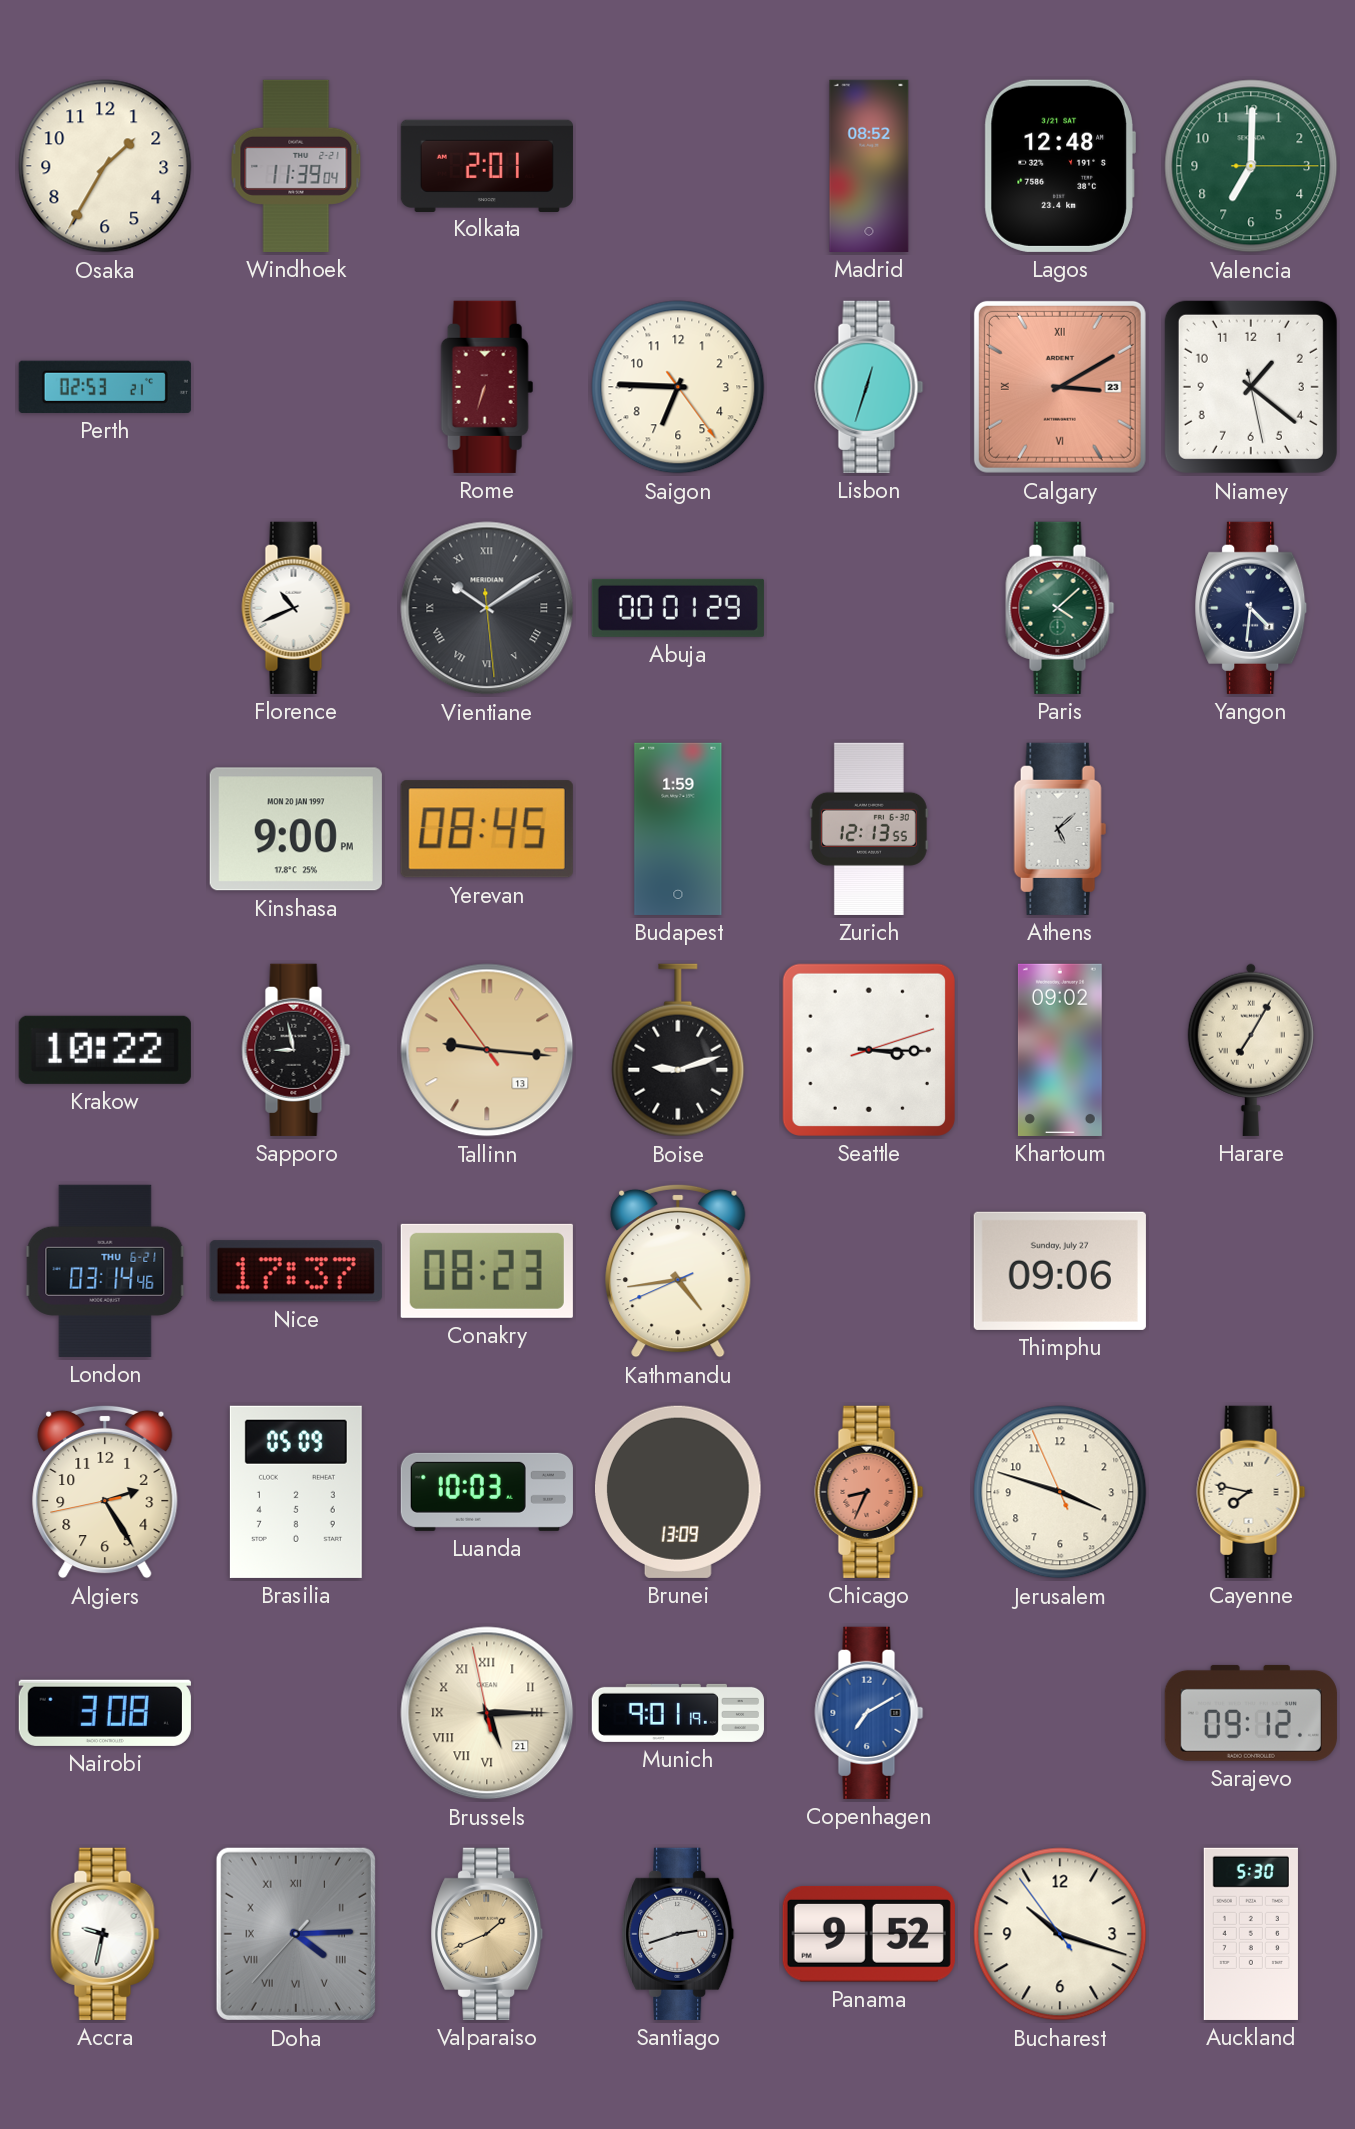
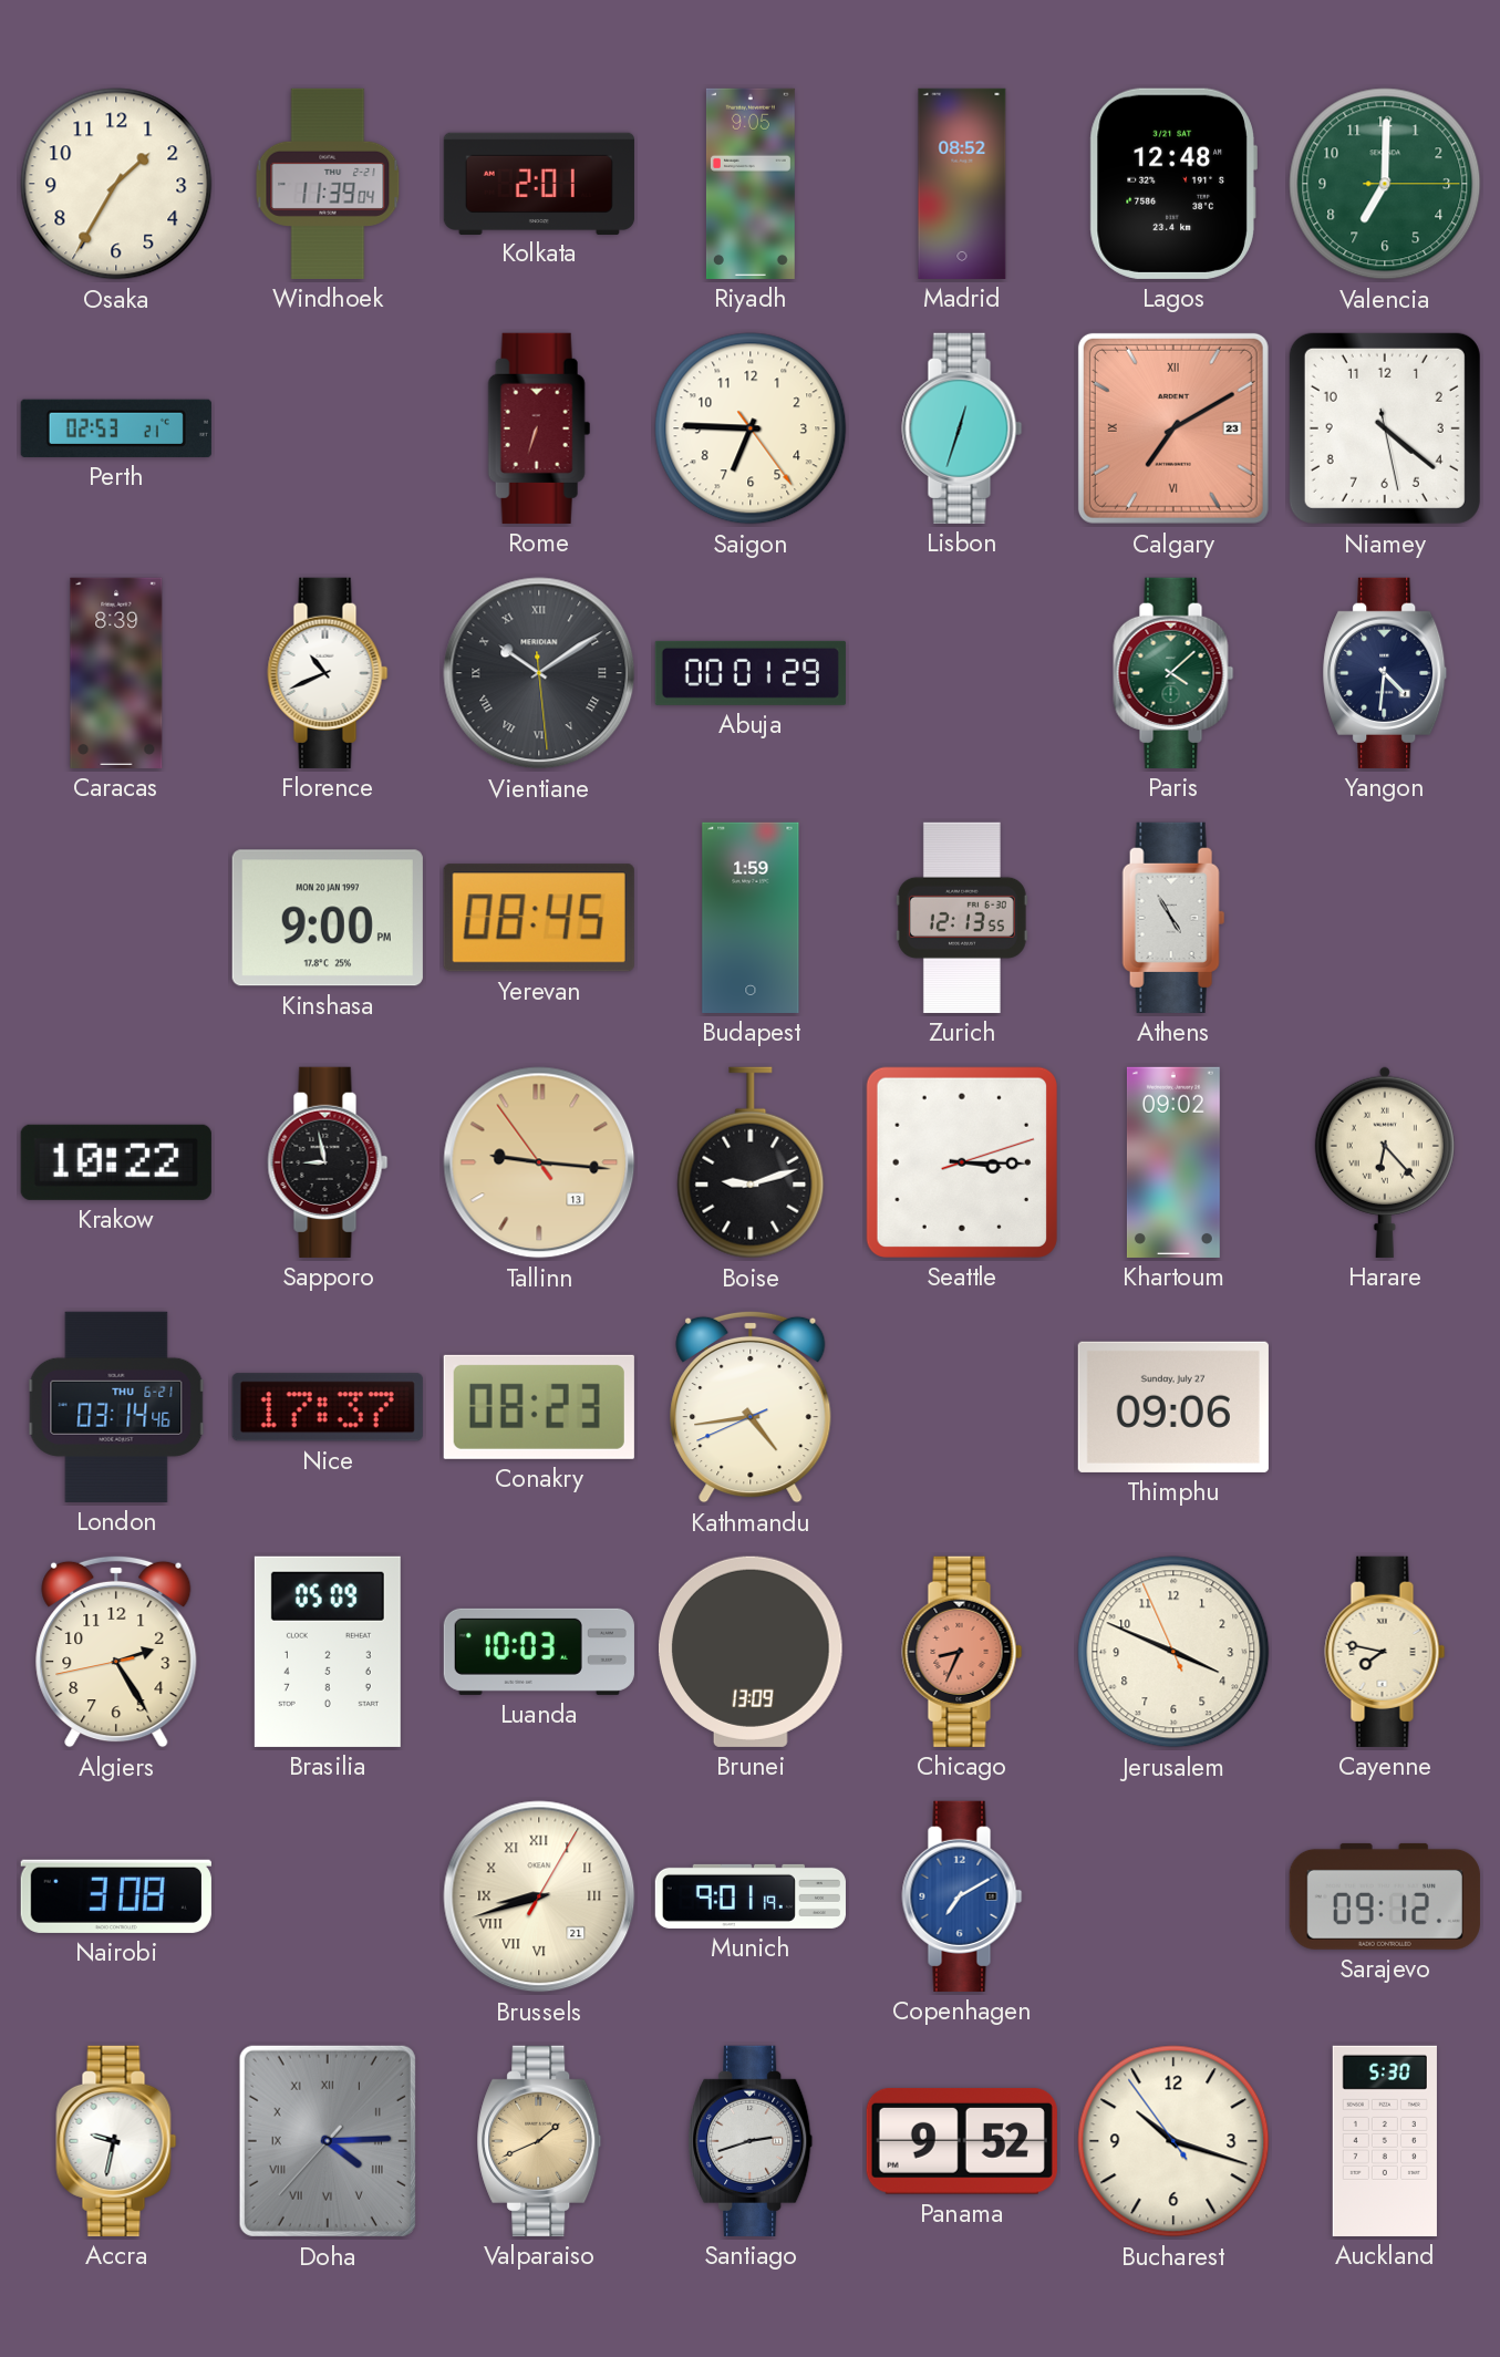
Riyadh: none -> 9:05 (751, 184)
Calgary: 3:10 -> 7:10 (1173, 428)
Niamey: 1:21 -> 4:21 (1385, 428)
Caracas: none -> 8:39 (116, 673)
Athens: 5:08 -> 4:55 (1173, 918)
Harare: 7:05 -> 6:23 (1385, 1162)
Jerusalem: 3:47 -> 3:48 (1173, 1652)
Brussels: 5:14 -> 8:42 (539, 1896)
